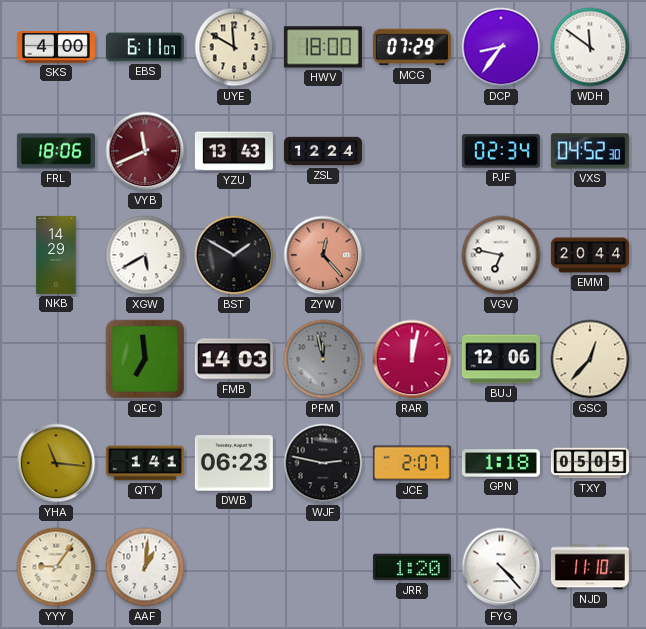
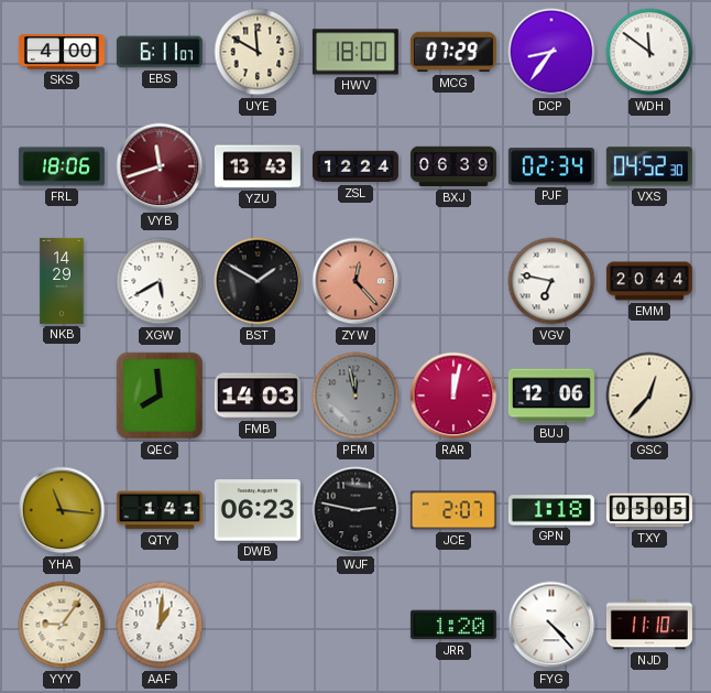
VYB: 11:41 -> 11:42 (160, 166)
BXJ: none -> 06:39 (453, 166)
QEC: 6:59 -> 7:59 (160, 396)
